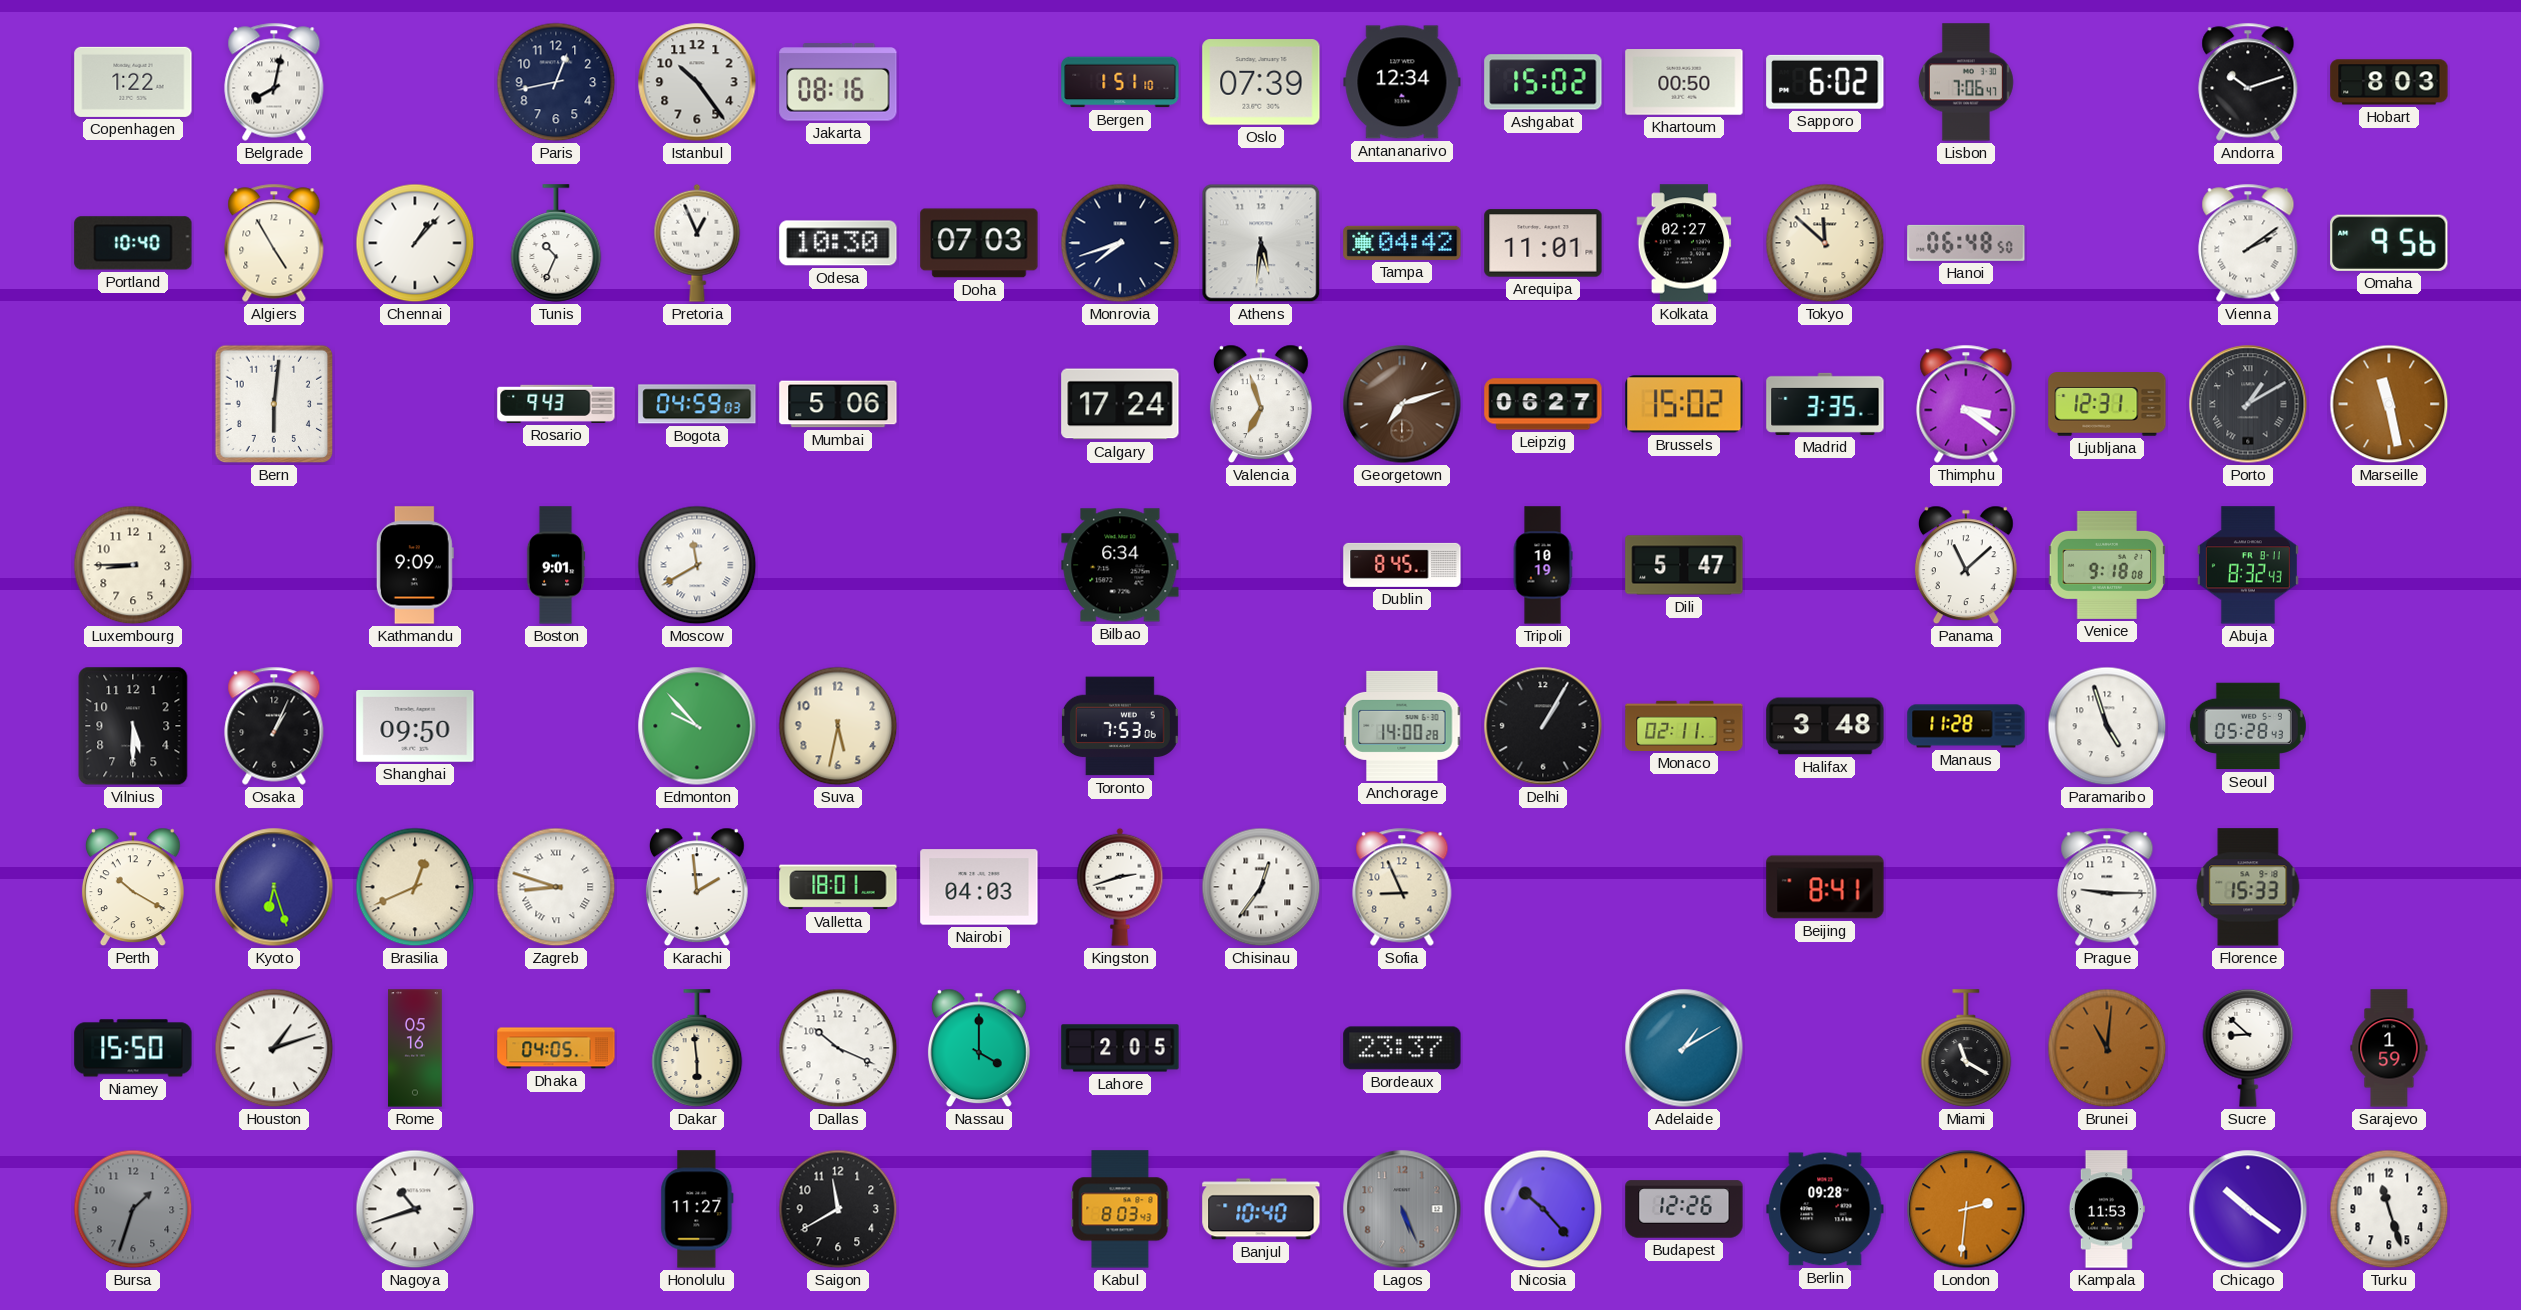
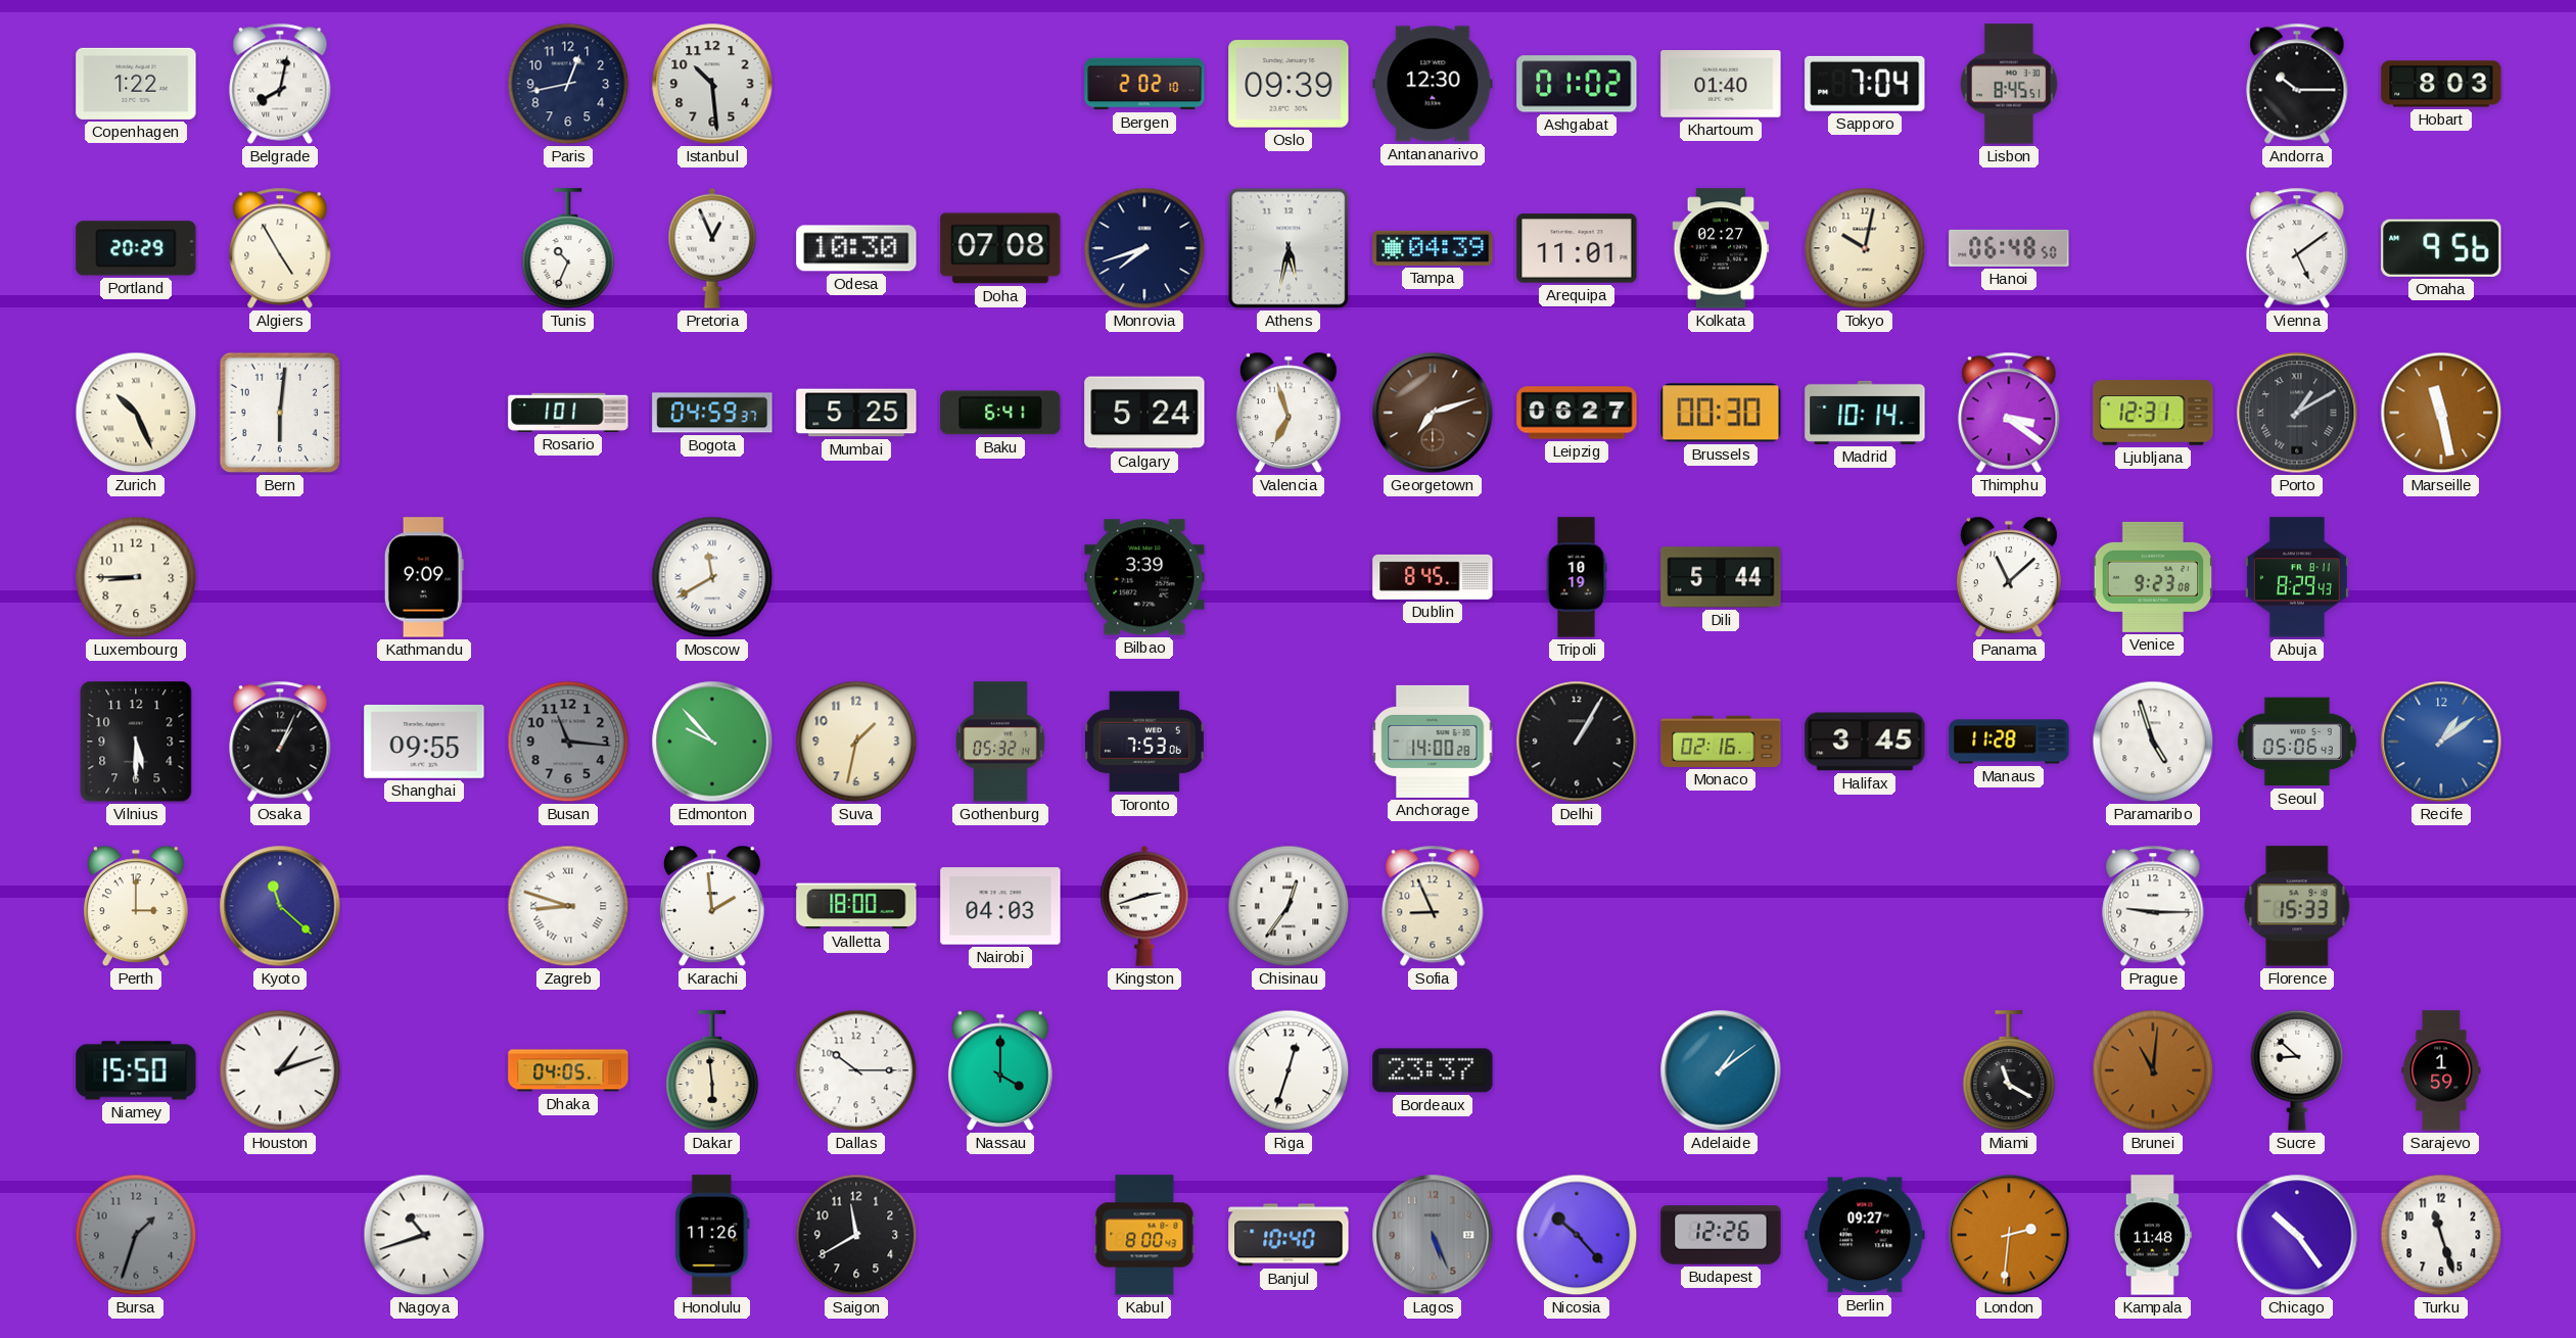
Istanbul: 10:24 -> 10:29 (712, 84)
Jakarta: 08:16 -> none (838, 82)
Bergen: 1:51 -> 2:02 (1144, 84)
Oslo: 07:39 -> 09:39 (1289, 84)
Antananarivo: 12:34 -> 12:30 (1433, 84)
Ashgabat: 15:02 -> 01:02 (1577, 84)
Khartoum: 00:50 -> 01:40 (1721, 84)
Sapporo: 6:02 -> 7:04 (1865, 84)
Lisbon: 7:06 -> 8:45 (2009, 84)
Andorra: 10:12 -> 10:15 (2297, 84)
Portland: 10:40 -> 20:29 (136, 248)
Chennai: 1:07 -> none (415, 243)
Doha: 07:03 -> 07:08 (1000, 248)
Athens: 5:31 -> 5:32 (1289, 248)
Tampa: 04:42 -> 04:39 (1433, 248)
Tokyo: 11:52 -> 10:02 (1865, 248)
Vienna: 2:09 -> 5:09 (2297, 248)
Zurich: none -> 10:26 (136, 413)
Rosario: 9:43 -> 1:01 (568, 413)
Bogota: 04:59:03 -> 04:59:37 (712, 413)
Mumbai: 5:06 -> 5:25 (856, 413)
Baku: none -> 6:41 (1000, 413)
Calgary: 17:24 -> 5:24 (1144, 413)
Brussels: 15:02 -> 00:30 (1721, 413)
Madrid: 3:35 -> 10:14 (1865, 413)
Boston: 9:01 -> none (556, 565)
Bilbao: 6:34 -> 3:39 (1144, 577)
Dili: 5:47 -> 5:44 (1721, 577)
Venice: 9:18 -> 9:23 (2153, 577)
Abuja: 8:32 -> 8:29 (2297, 577)
Shanghai: 09:50 -> 09:55 (424, 742)
Busan: none -> 11:16 (568, 742)
Suva: 5:32 -> 1:32 (856, 742)
Gothenburg: none -> 05:32 (1000, 742)
Monaco: 02:11 -> 02:16 (1721, 742)
Halifax: 3:48 -> 3:45 (1865, 742)
Seoul: 05:28 -> 05:06 (2297, 742)
Recife: none -> 1:09 (2441, 742)
Perth: 10:20 -> 3:00 (136, 906)
Kyoto: 6:27 -> 11:22 (280, 906)
Brasilia: 12:41 -> none (415, 887)
Valletta: 18:01 -> 18:00 (856, 906)
Beijing: 8:41 -> none (1825, 887)
Rome: 05:16 -> none (415, 1048)
Dallas: 10:19 -> 10:15 (856, 1070)
Lahore: 2:05 -> none (1120, 1048)
Riga: none -> 12:33 (1289, 1070)
Adelaide: 1:10 -> 1:09 (1721, 1070)
Honolulu: 11:27 -> 11:26 (712, 1235)
Kabul: 8:03 -> 8:00 (1144, 1235)
Berlin: 09:28 -> 09:27 (1865, 1235)
Kampala: 11:53 -> 11:48 (2153, 1235)
Chicago: 10:21 -> 10:24 (2297, 1235)
